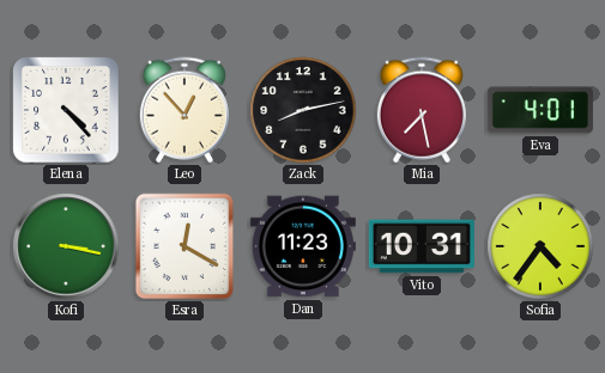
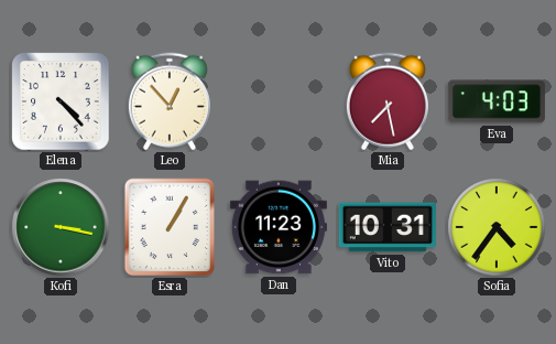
Zack: 8:13 -> none (303, 110)
Eva: 4:01 -> 4:03 (497, 101)
Esra: 12:20 -> 1:05 (170, 227)
